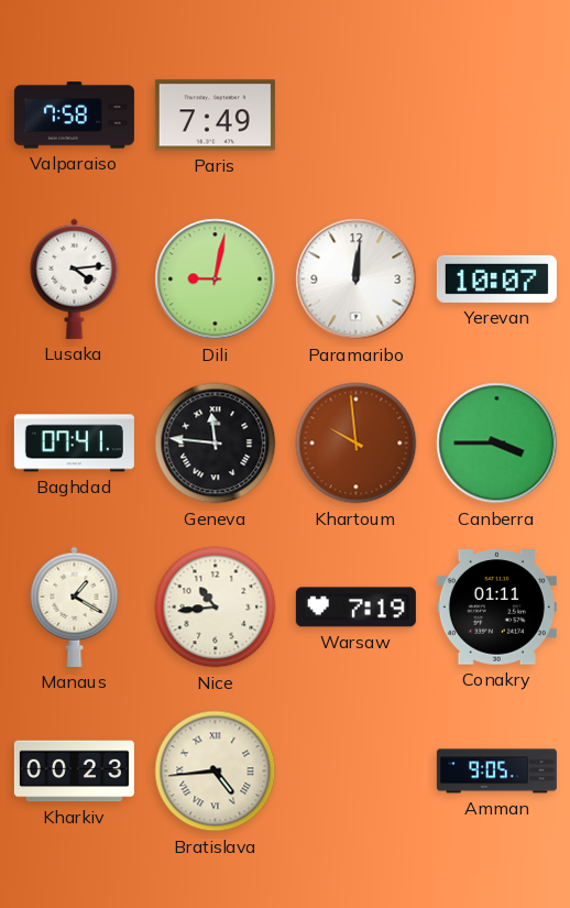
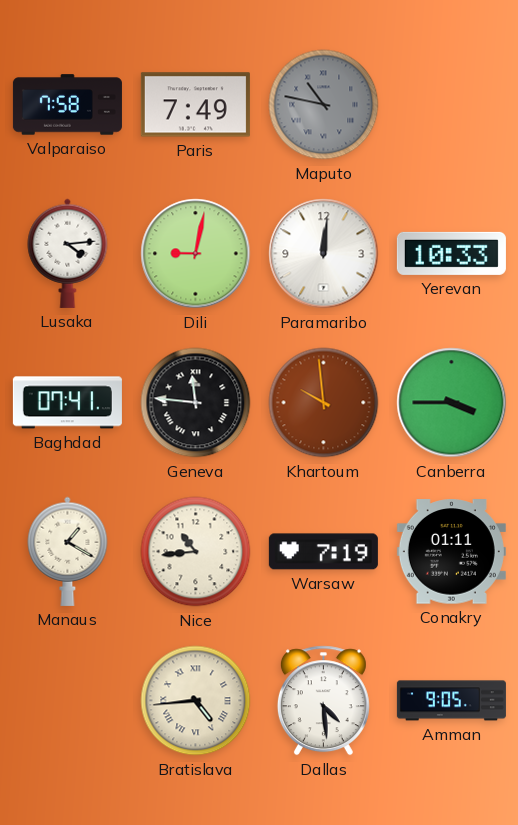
Maputo: none -> 10:47 (324, 105)
Yerevan: 10:07 -> 10:33 (451, 253)
Kharkiv: 00:23 -> none (74, 772)
Dallas: none -> 4:29 (323, 701)
